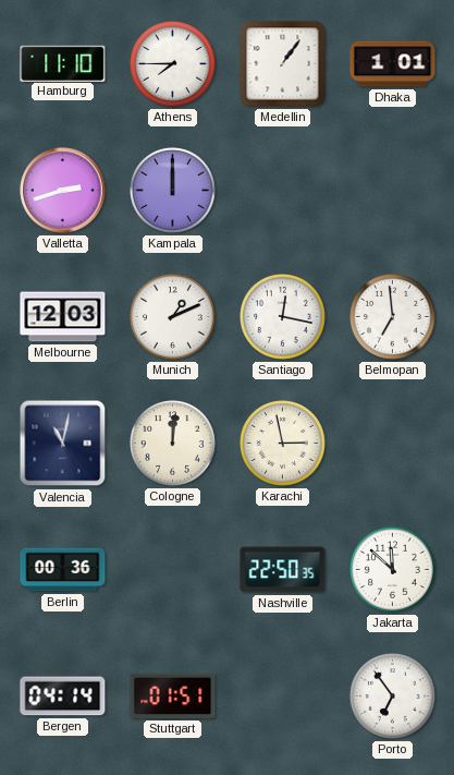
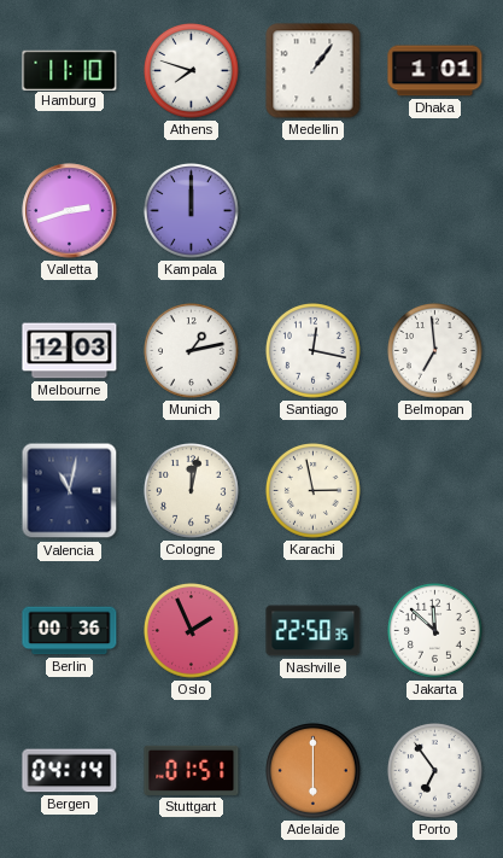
Athens: 7:45 -> 7:48 (192, 71)
Munich: 1:11 -> 1:13 (192, 351)
Cologne: 12:01 -> 12:02 (192, 491)
Oslo: none -> 1:56 (192, 631)
Adelaide: none -> 6:00 (314, 771)
